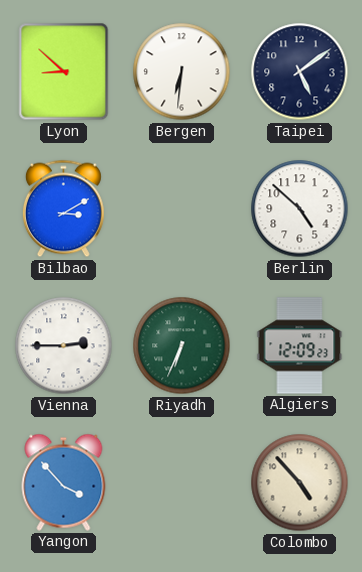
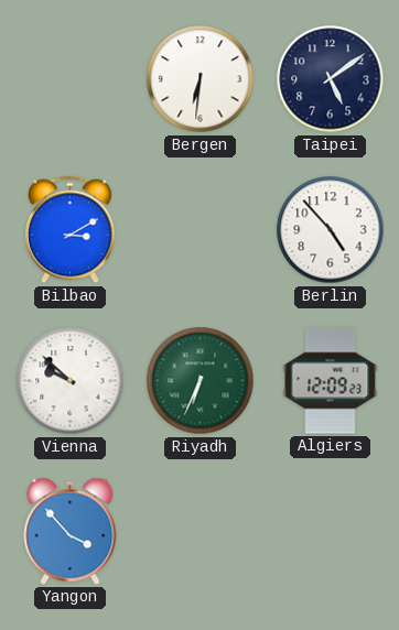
Lyon: 8:52 -> none (64, 72)
Berlin: 4:52 -> 4:53 (331, 230)
Vienna: 2:45 -> 9:52 (71, 381)
Colombo: 4:53 -> none (300, 483)
